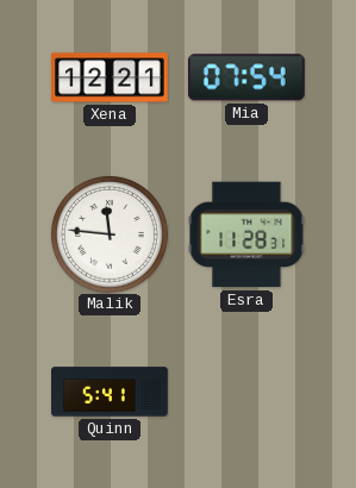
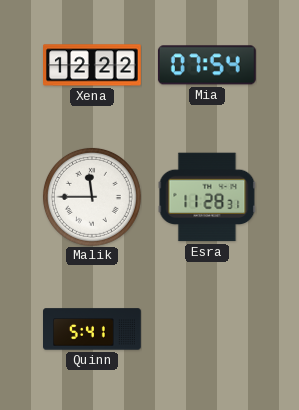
Xena: 12:21 -> 12:22 (93, 65)
Malik: 11:46 -> 11:45 (92, 197)
